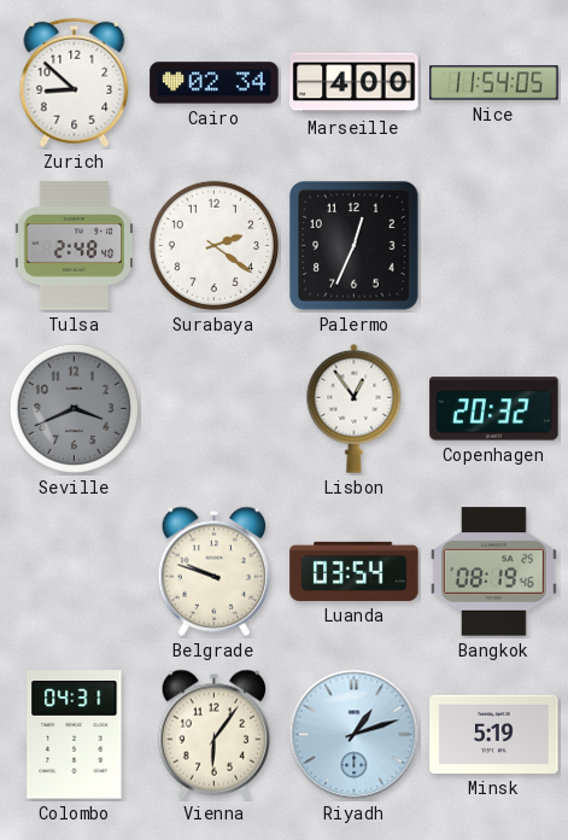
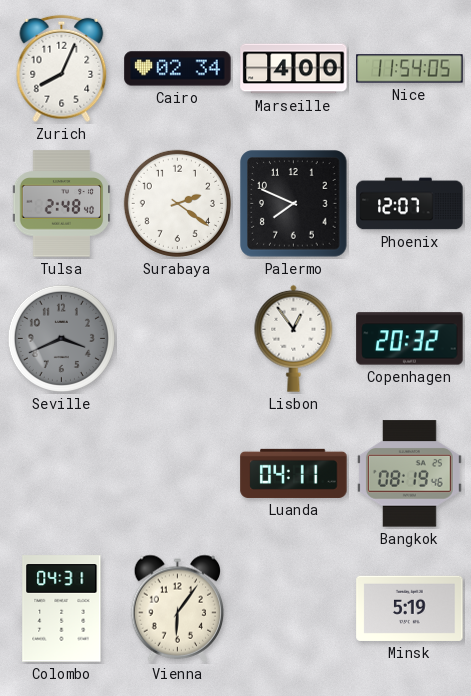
Zurich: 8:52 -> 8:04 (62, 69)
Palermo: 12:34 -> 7:49 (294, 204)
Phoenix: none -> 12:07 (410, 204)
Belgrade: 9:48 -> none (215, 571)
Luanda: 03:54 -> 04:11 (294, 473)
Riyadh: 1:12 -> none (355, 735)
